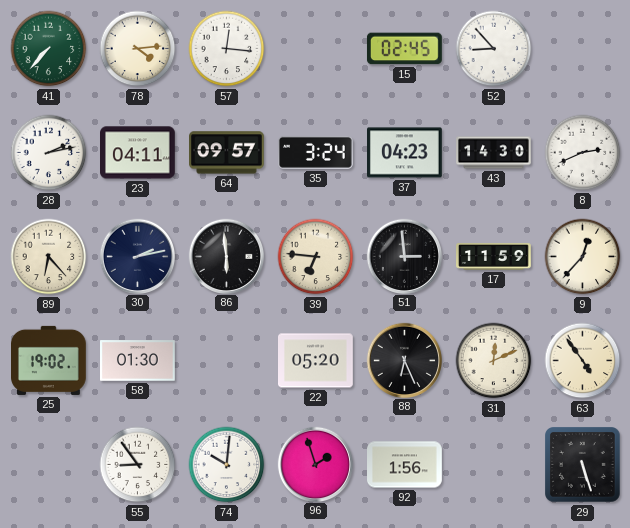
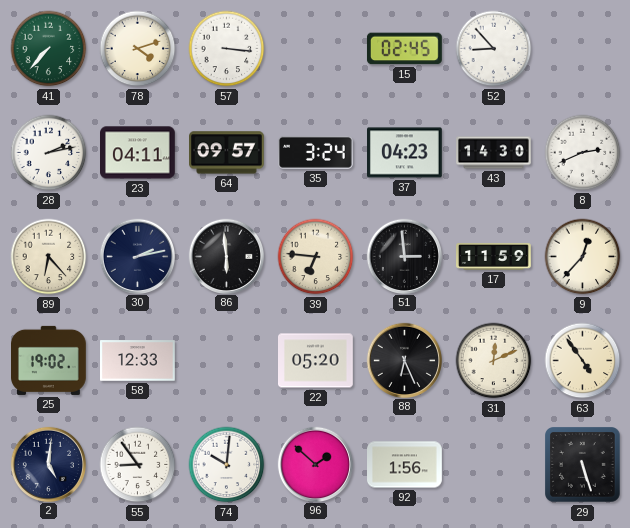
78: 4:14 -> 4:12 (138, 49)
57: 12:16 -> 3:16 (227, 49)
58: 01:30 -> 12:33 (138, 361)
2: none -> 5:01 (48, 464)
96: 1:57 -> 1:52 (315, 464)
